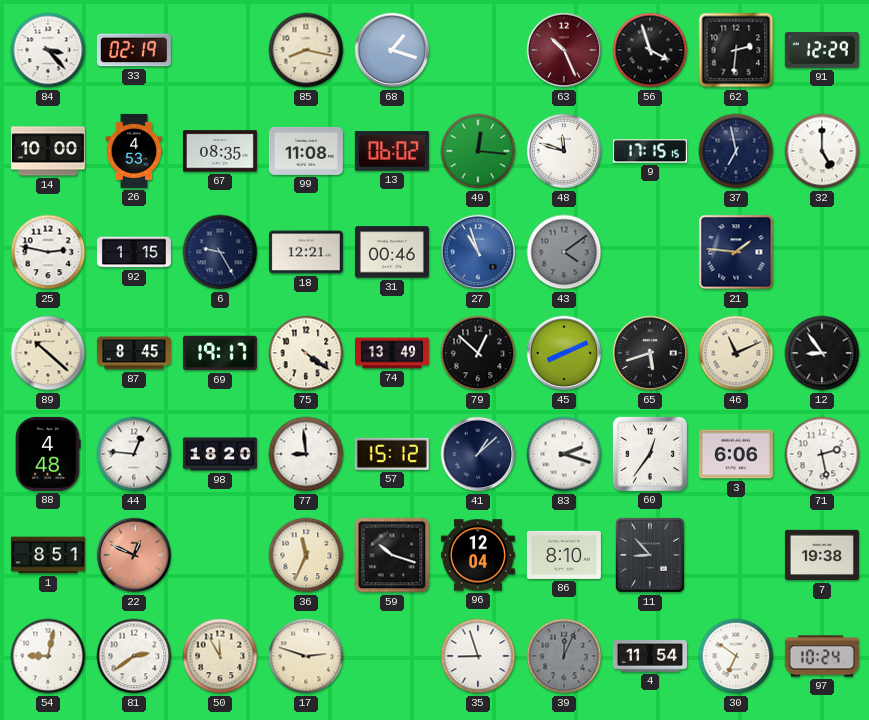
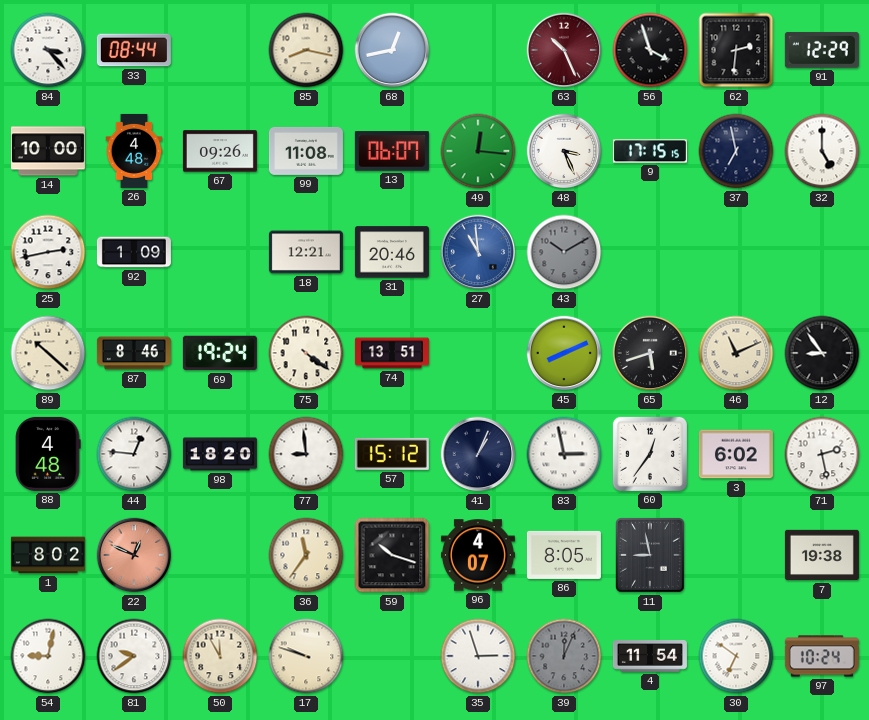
33: 02:19 -> 08:44 (134, 50)
68: 1:18 -> 12:43 (392, 50)
26: 4:53 -> 4:48 (134, 151)
67: 08:35 -> 09:26 (220, 151)
13: 06:02 -> 06:07 (392, 151)
48: 11:48 -> 3:26 (564, 151)
25: 2:47 -> 2:43 (48, 252)
92: 1:15 -> 1:09 (134, 252)
6: 9:25 -> none (220, 252)
31: 00:46 -> 20:46 (392, 252)
27: 10:57 -> 10:59 (478, 252)
43: 4:09 -> 10:10 (564, 252)
21: 1:46 -> none (736, 252)
87: 8:45 -> 8:46 (134, 353)
69: 19:17 -> 19:24 (220, 353)
74: 13:49 -> 13:51 (392, 353)
79: 12:52 -> none (478, 353)
41: 1:08 -> 1:04 (478, 454)
83: 2:18 -> 2:58 (564, 454)
3: 6:06 -> 6:02 (736, 454)
1: 8:51 -> 8:02 (48, 555)
36: 11:34 -> 11:36 (306, 555)
96: 12:04 -> 4:07 (478, 555)
86: 8:10 -> 8:05 (564, 555)
11: 8:53 -> 8:58 (651, 556)
81: 2:39 -> 9:39 (134, 656)
17: 2:48 -> 9:48 (306, 656)
35: 8:57 -> 2:57 (478, 656)
